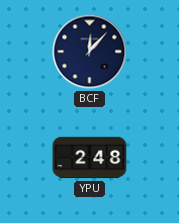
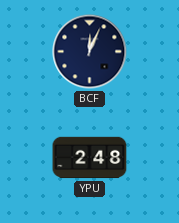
BCF: 12:07 -> 12:04 (90, 52)
